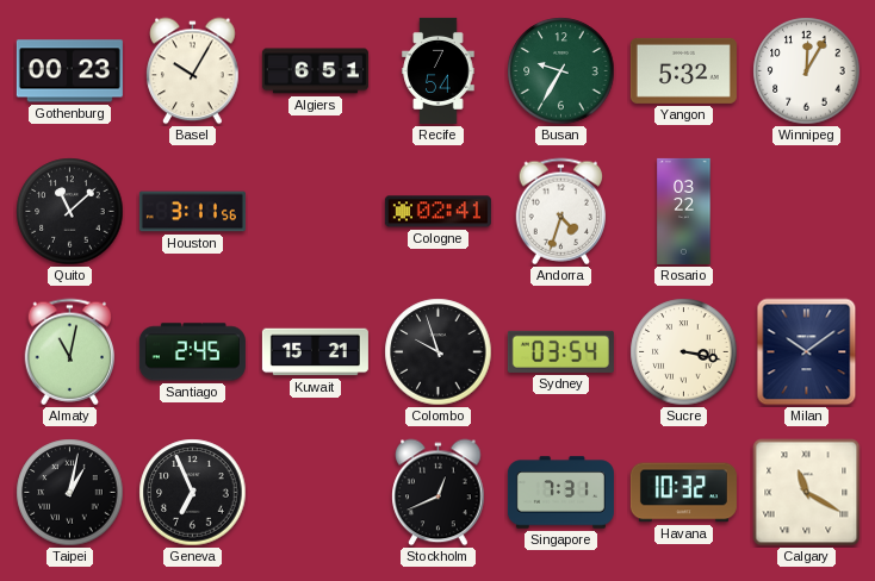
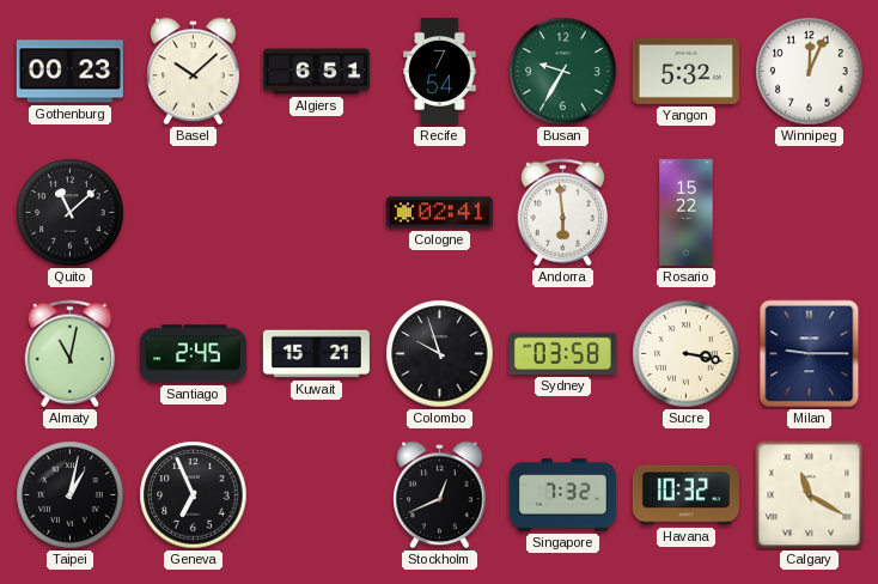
Basel: 10:05 -> 10:08 (194, 72)
Winnipeg: 12:05 -> 12:04 (810, 72)
Houston: 3:11 -> none (192, 212)
Andorra: 4:33 -> 5:59 (563, 213)
Rosario: 03:22 -> 15:22 (687, 212)
Sydney: 03:54 -> 03:58 (562, 353)
Milan: 10:09 -> 9:15 (810, 354)
Singapore: 7:31 -> 7:32 (562, 495)
